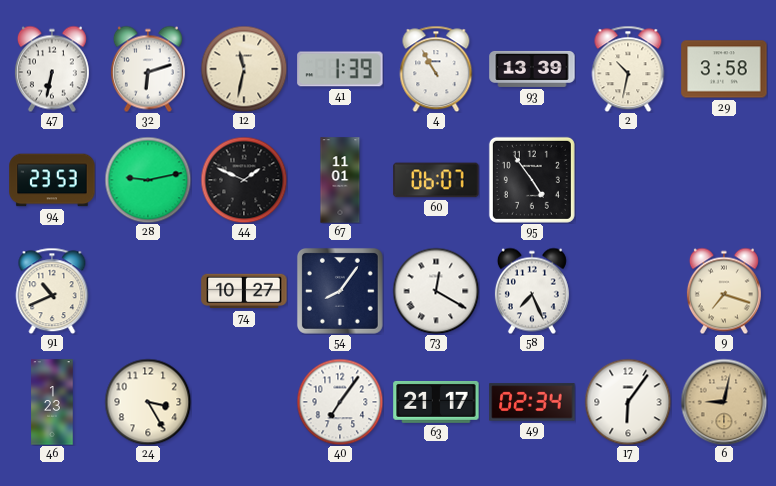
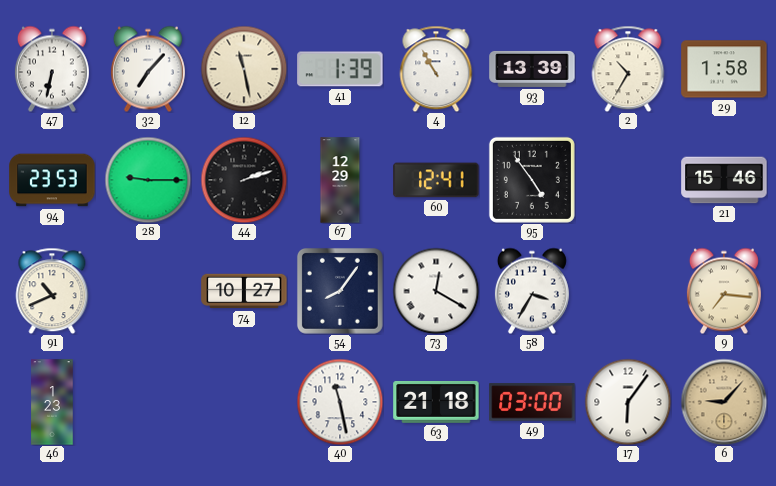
32: 6:12 -> 7:07 (148, 69)
12: 11:32 -> 11:28 (244, 69)
2: 10:32 -> 10:35 (628, 69)
29: 3:58 -> 1:58 (724, 69)
28: 9:13 -> 9:15 (148, 180)
44: 1:49 -> 2:12 (244, 180)
67: 11:01 -> 12:29 (340, 180)
60: 06:07 -> 12:41 (436, 180)
21: none -> 15:46 (724, 180)
58: 7:26 -> 3:35 (532, 291)
9: 7:18 -> 7:16 (724, 291)
24: 3:25 -> none (148, 402)
40: 7:06 -> 11:28 (340, 402)
63: 21:17 -> 21:18 (436, 402)
49: 02:34 -> 03:00 (532, 402)
6: 9:02 -> 9:07 (724, 402)
